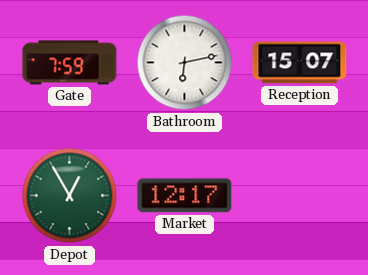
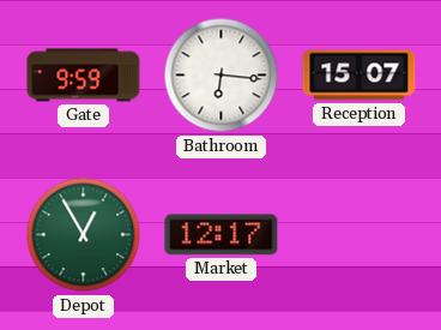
Gate: 7:59 -> 9:59 (84, 76)
Bathroom: 6:13 -> 6:16 (222, 76)
